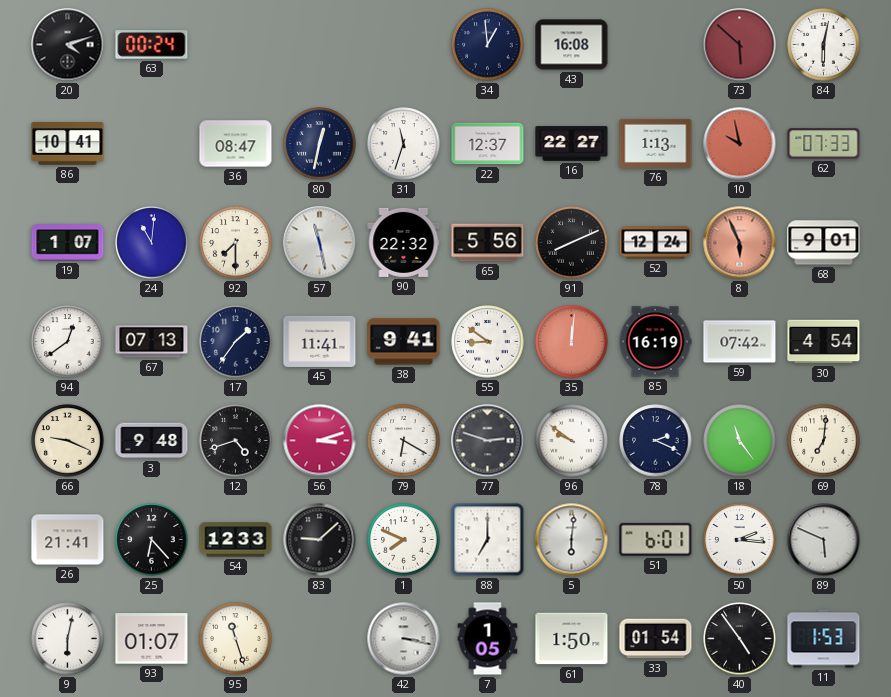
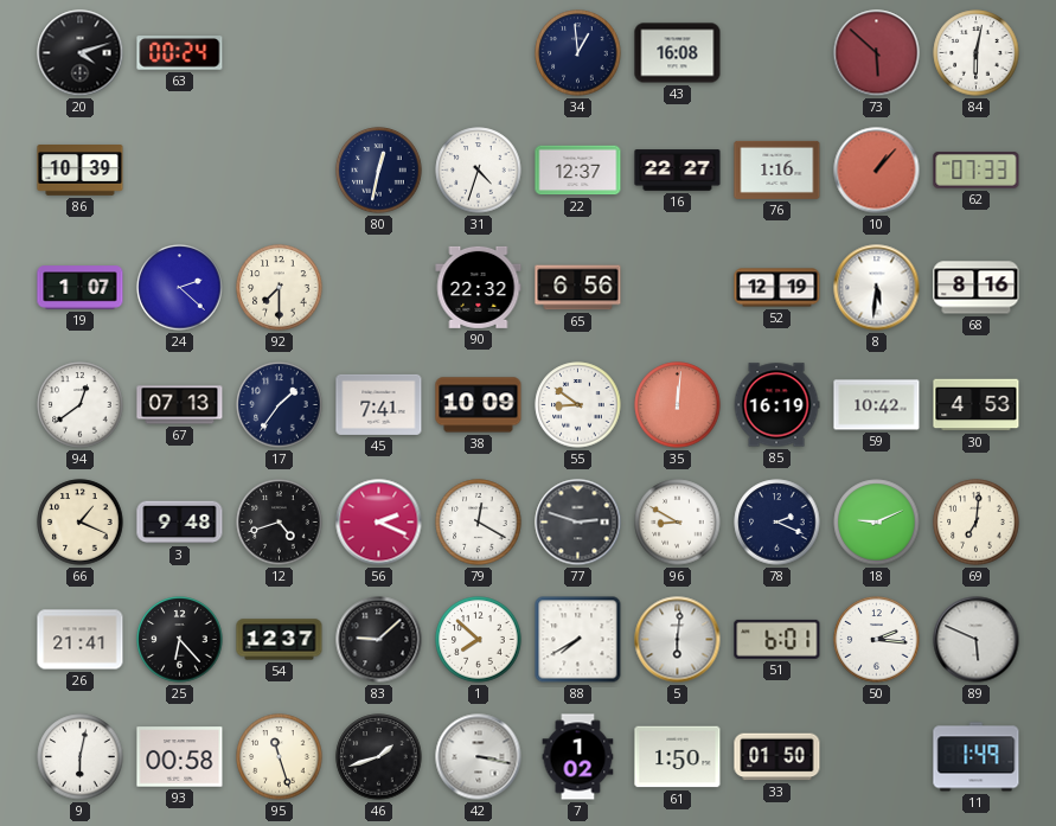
86: 10:41 -> 10:39 (81, 171)
36: 08:47 -> none (236, 144)
31: 11:33 -> 4:33 (479, 171)
76: 1:13 -> 1:16 (777, 169)
10: 9:58 -> 1:07 (877, 171)
24: 11:01 -> 2:22 (180, 288)
57: 11:28 -> none (320, 243)
65: 5:56 -> 6:56 (578, 288)
91: 8:11 -> none (572, 243)
52: 12:24 -> 12:19 (777, 288)
8: 5:56 -> 5:31 (877, 288)
8 dial: salmon -> white (877, 288)
68: 9:01 -> 8:16 (977, 288)
45: 11:41 -> 7:41 (379, 404)
38: 9:41 -> 10:09 (479, 405)
59: 07:42 -> 10:42 (877, 405)
30: 4:54 -> 4:53 (977, 405)
66: 9:19 -> 1:19 (81, 523)
56: 3:12 -> 2:19 (379, 523)
79: 6:20 -> 12:20 (479, 523)
96: 9:51 -> 8:50 (678, 523)
18: 11:24 -> 9:11 (877, 523)
54: 12:33 -> 12:37 (280, 640)
1: 7:49 -> 7:52 (479, 640)
88: 7:00 -> 7:40 (578, 640)
93: 01:07 -> 00:58 (180, 757)
46: none -> 1:42 (379, 757)
7: 1:05 -> 1:02 (578, 757)
33: 01:54 -> 01:50 (777, 757)
40: 4:54 -> none (740, 639)
11: 1:53 -> 1:49 (977, 757)
